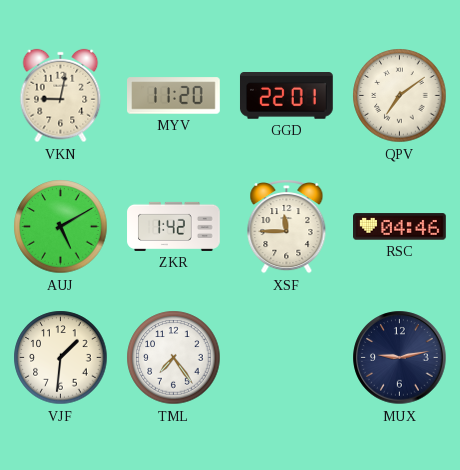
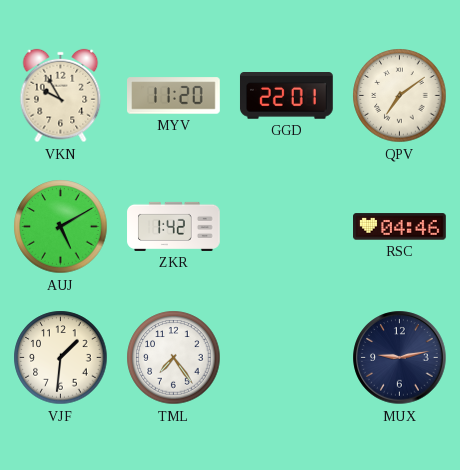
VKN: 9:02 -> 9:55 (61, 96)
XSF: 11:45 -> none (287, 227)
